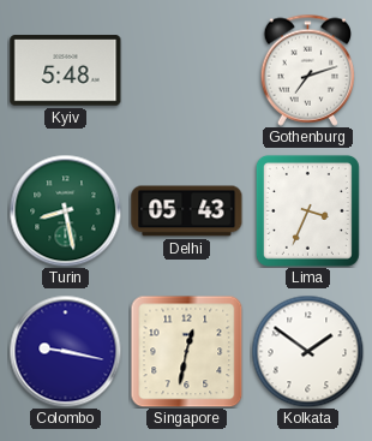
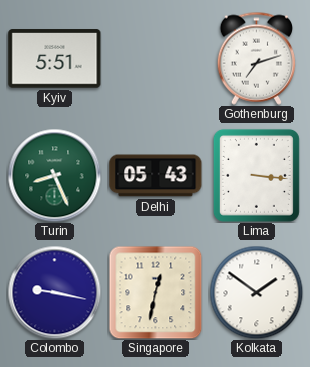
Kyiv: 5:48 -> 5:51 (55, 59)
Turin: 8:28 -> 8:26 (54, 175)
Lima: 3:34 -> 3:16 (256, 175)
